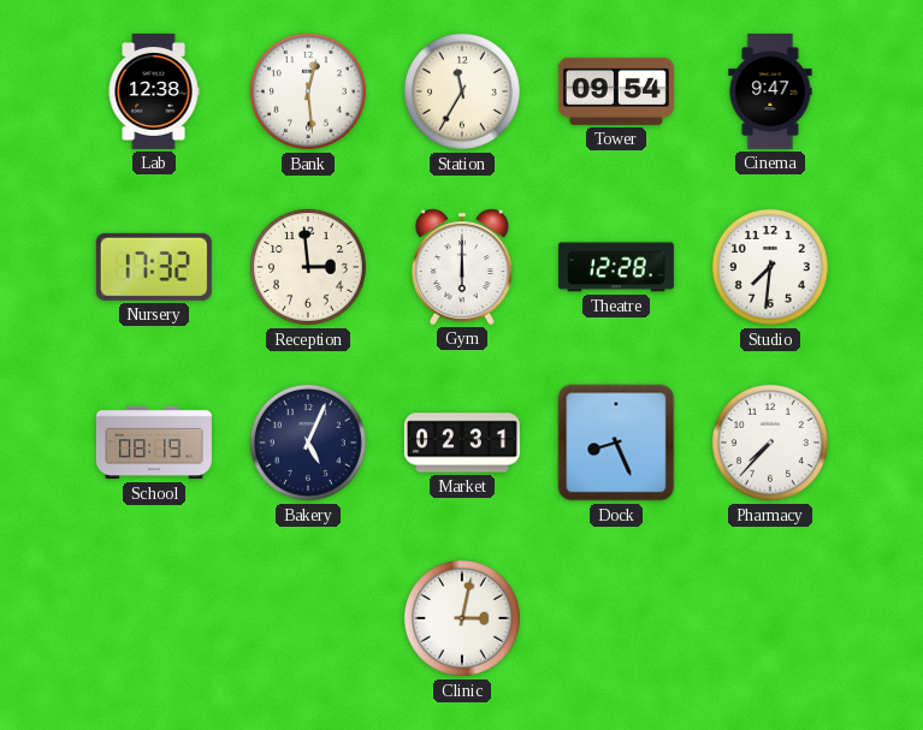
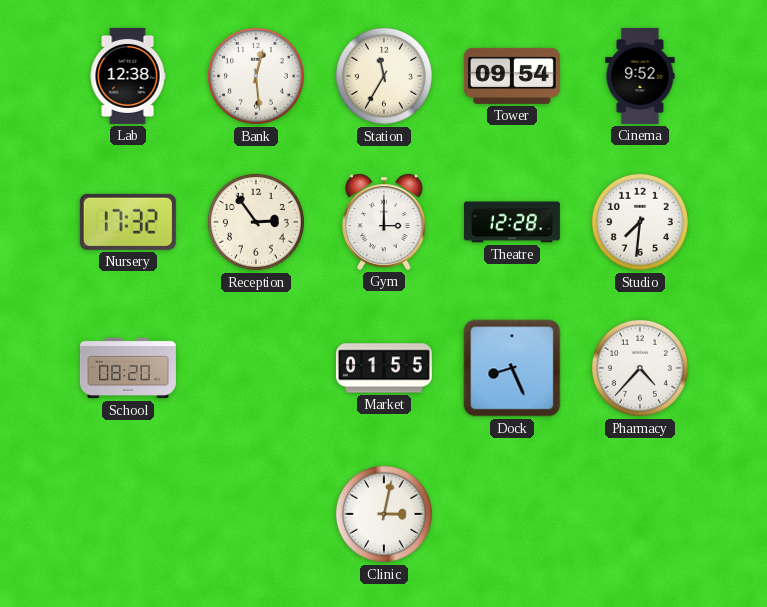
Cinema: 9:47 -> 9:52 (640, 76)
Reception: 2:59 -> 2:54 (256, 222)
Gym: 6:00 -> 3:00 (385, 222)
School: 08:19 -> 08:20 (128, 368)
Bakery: 5:04 -> none (308, 443)
Market: 02:31 -> 01:55 (384, 368)
Pharmacy: 7:37 -> 4:37 (640, 368)
